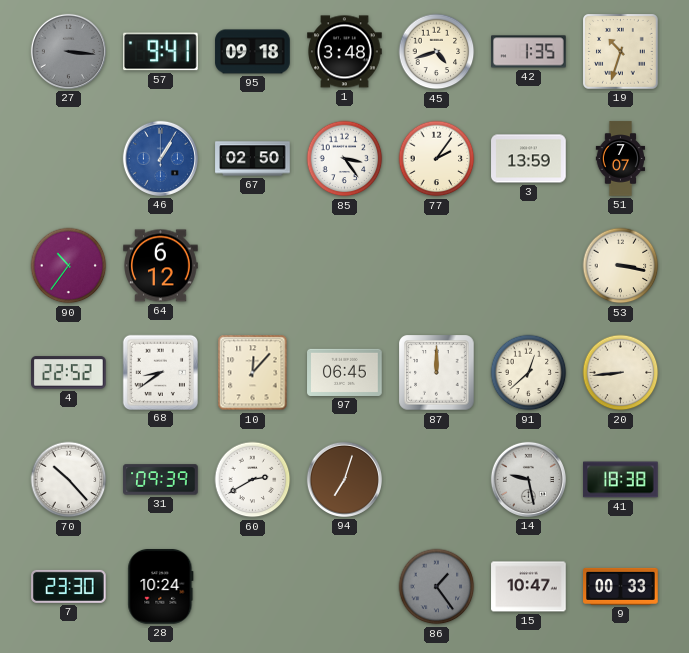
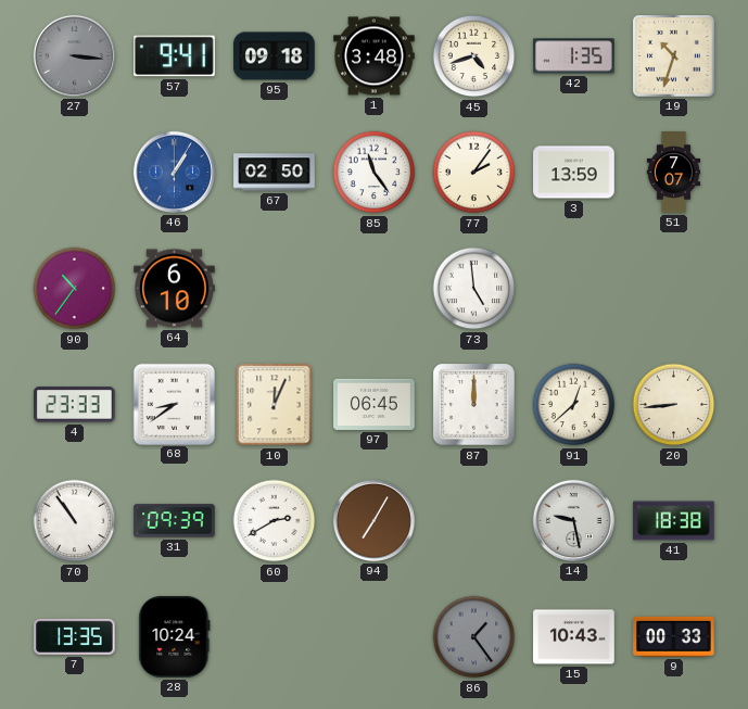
85: 3:24 -> 11:24 (375, 173)
64: 6:12 -> 6:10 (175, 289)
73: none -> 4:59 (474, 289)
53: 3:17 -> none (621, 266)
4: 22:52 -> 23:33 (75, 405)
10: 12:07 -> 12:04 (275, 405)
70: 10:23 -> 10:54 (75, 521)
94: 7:03 -> 7:05 (373, 520)
7: 23:30 -> 13:35 (75, 636)
15: 10:47 -> 10:43 (574, 637)
